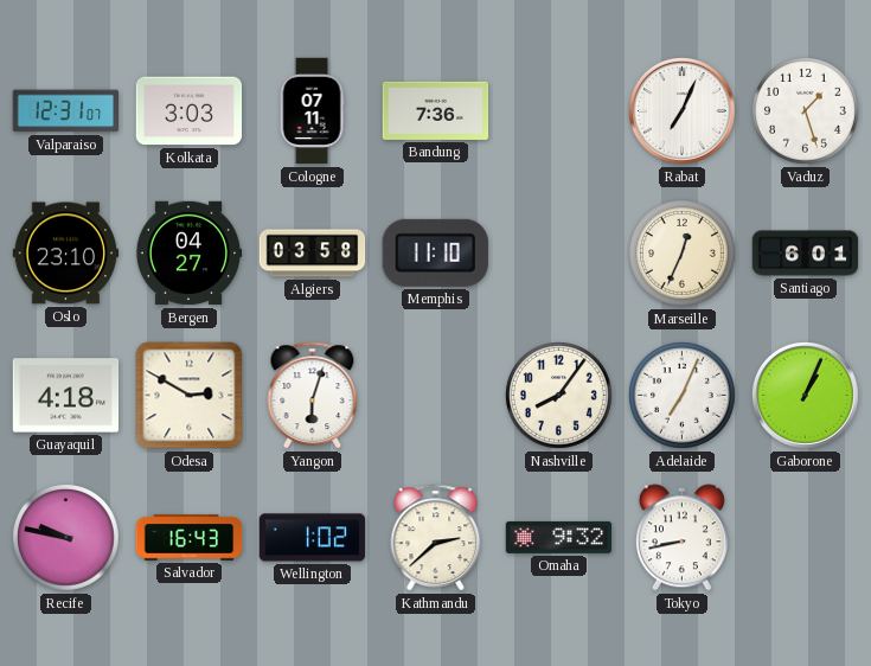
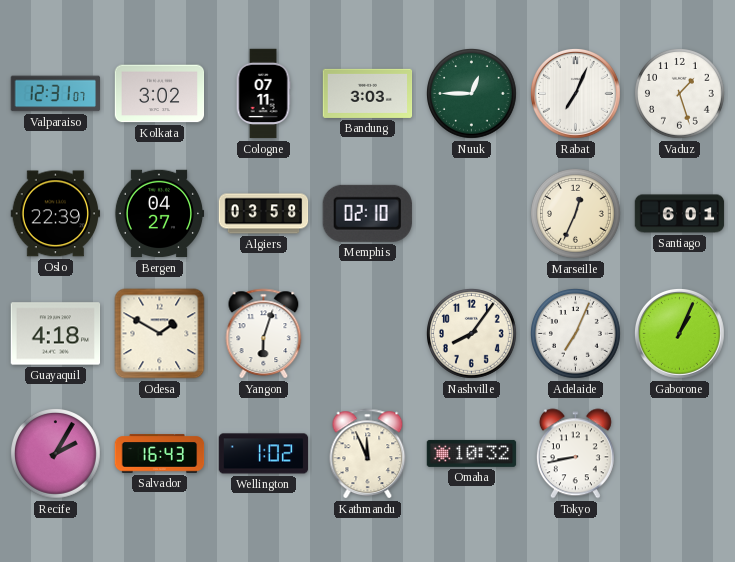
Kolkata: 3:03 -> 3:02 (160, 94)
Bandung: 7:36 -> 3:03 (368, 93)
Nuuk: none -> 12:45 (472, 94)
Oslo: 23:10 -> 22:39 (56, 214)
Memphis: 11:10 -> 02:10 (367, 213)
Odesa: 2:50 -> 1:50 (160, 334)
Recife: 9:47 -> 2:05 (56, 454)
Kathmandu: 2:38 -> 11:56 (368, 454)
Omaha: 9:32 -> 10:32 (472, 453)
